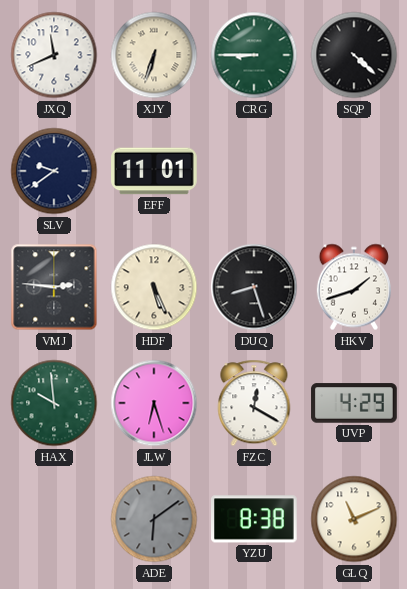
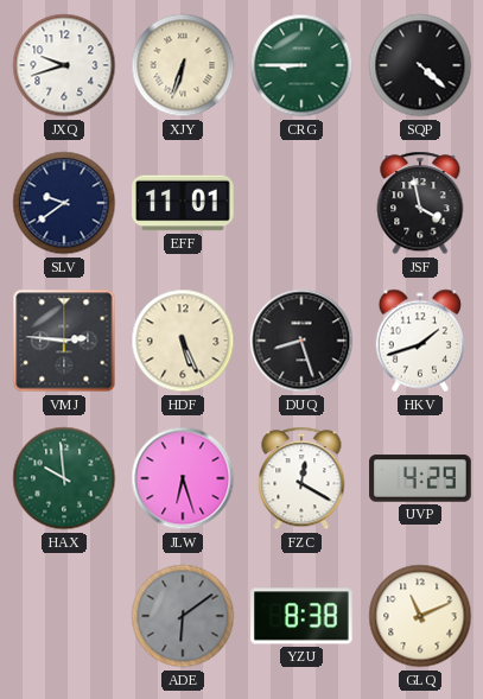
JXQ: 11:41 -> 9:42 (64, 65)
JSF: none -> 3:58 (420, 203)
